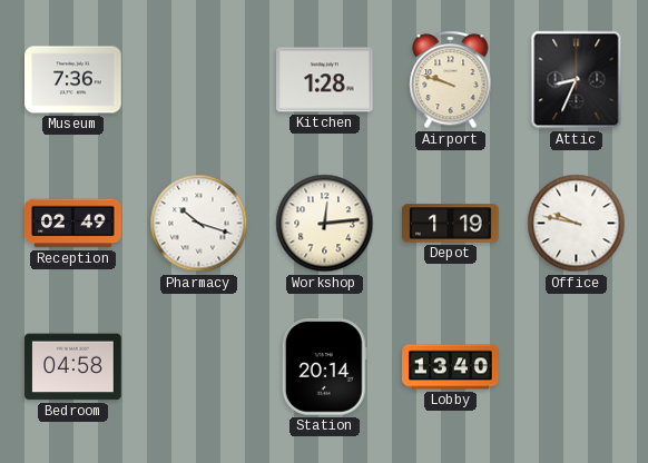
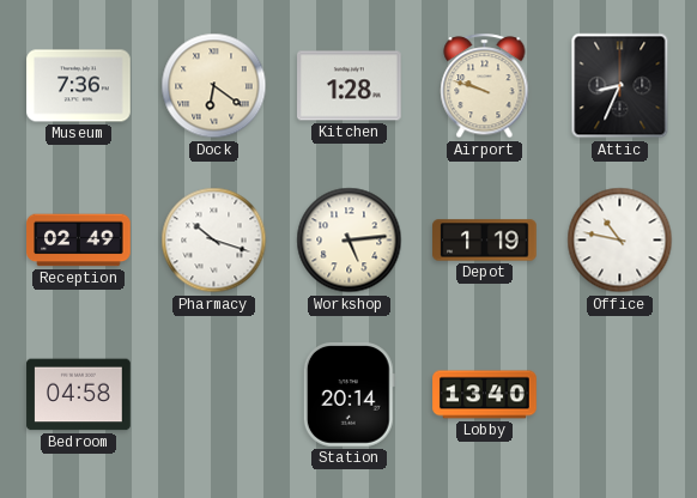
Dock: none -> 6:21 (214, 86)
Workshop: 12:14 -> 5:14 (350, 241)
Office: 9:47 -> 10:47 (620, 241)
